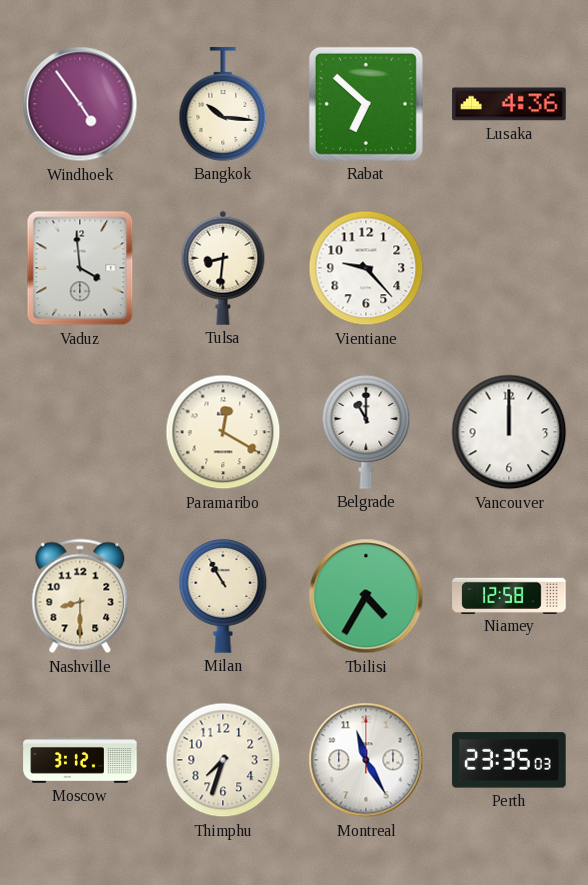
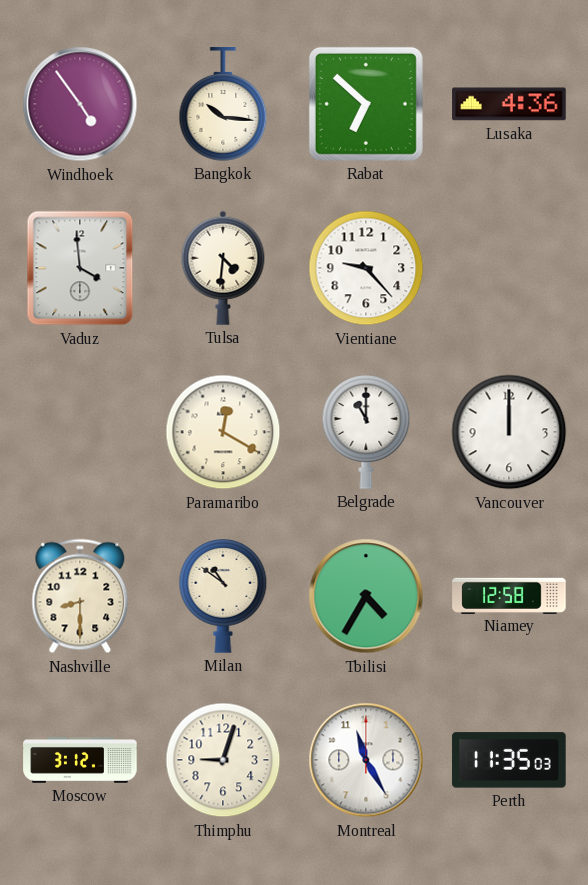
Tulsa: 8:31 -> 4:31 (223, 268)
Milan: 10:55 -> 10:51 (223, 596)
Thimphu: 7:33 -> 9:03 (223, 760)
Perth: 23:35 -> 11:35 (509, 760)
